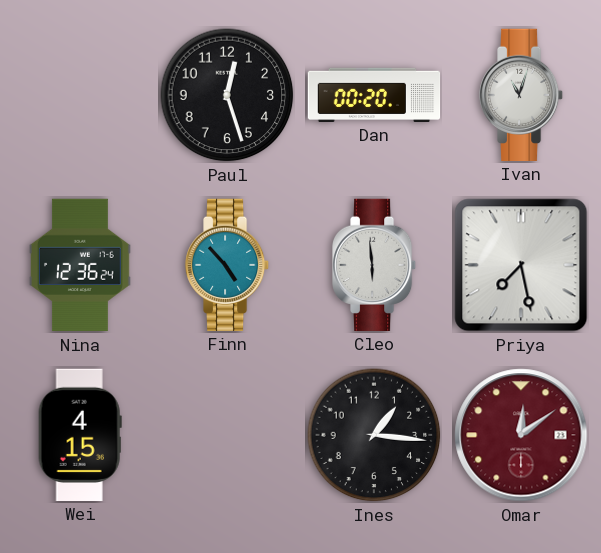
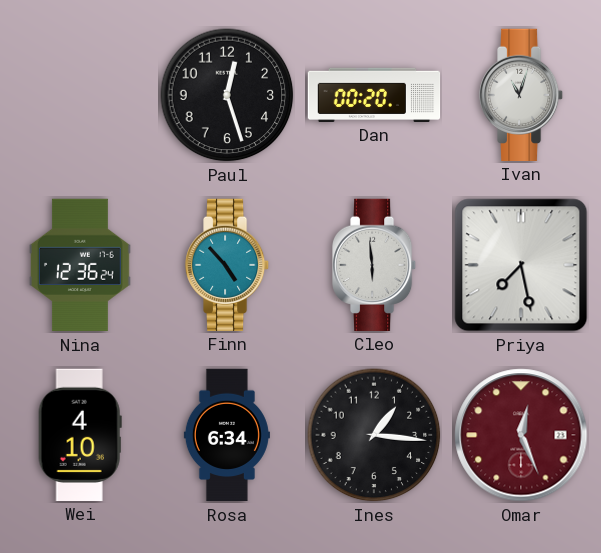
Wei: 4:15 -> 4:10 (80, 434)
Rosa: none -> 6:34 (227, 435)
Omar: 12:09 -> 12:26 (521, 435)
